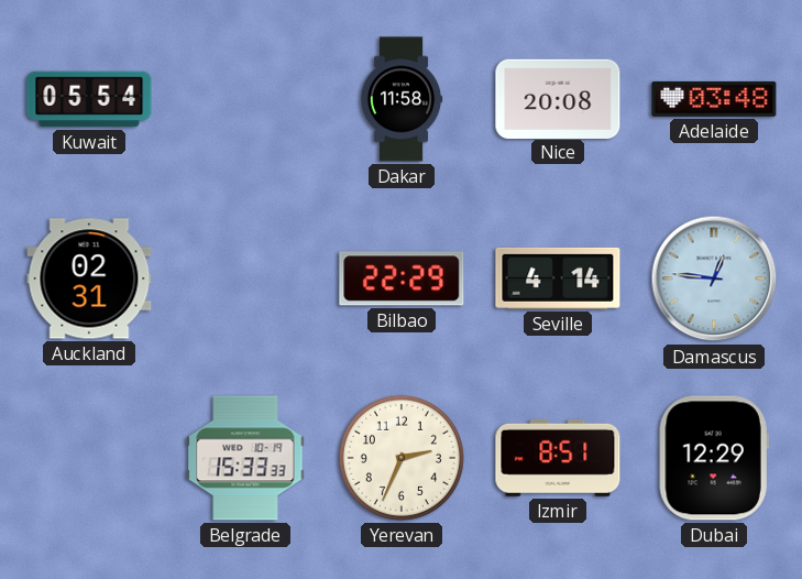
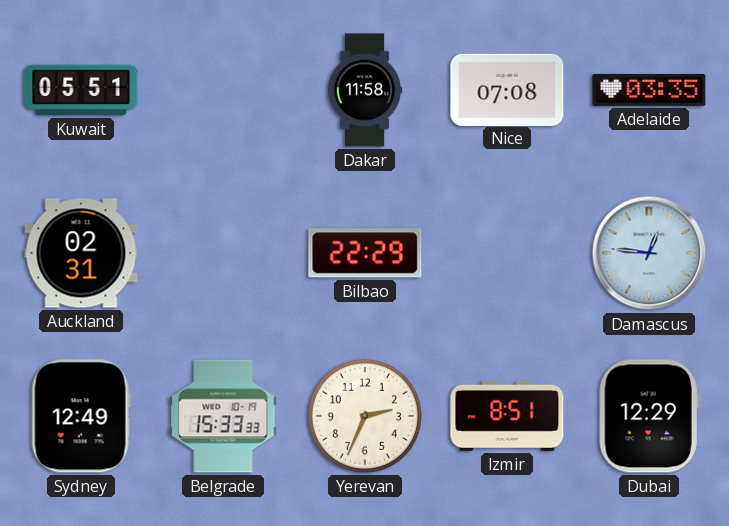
Kuwait: 05:54 -> 05:51 (81, 90)
Nice: 20:08 -> 07:08 (507, 89)
Adelaide: 03:48 -> 03:35 (649, 90)
Seville: 4:14 -> none (558, 278)
Sydney: none -> 12:49 (81, 416)
